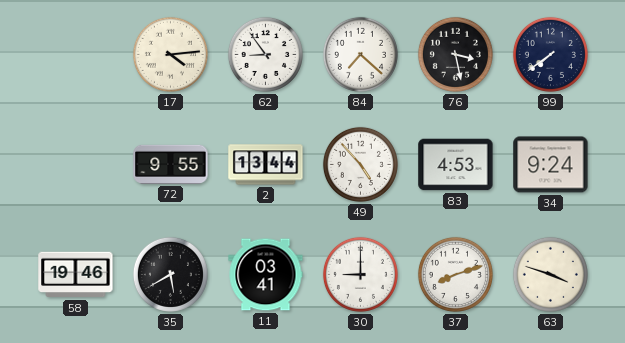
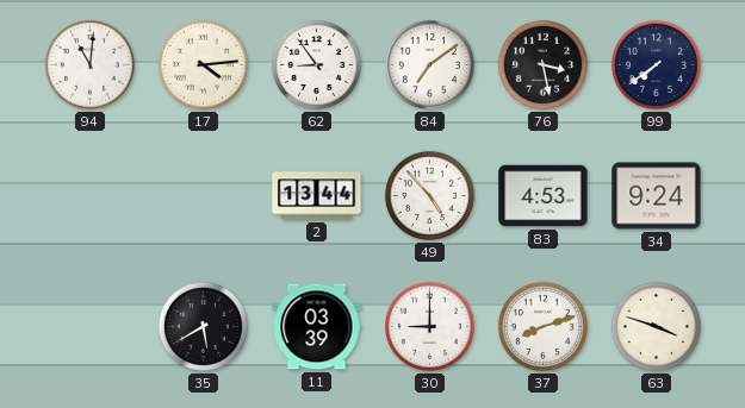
94: none -> 11:01 (89, 64)
84: 7:22 -> 7:09 (429, 64)
72: 9:55 -> none (171, 164)
58: 19:46 -> none (76, 275)
11: 03:41 -> 03:39 (317, 327)
